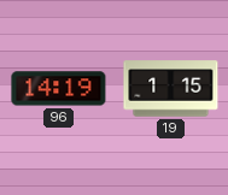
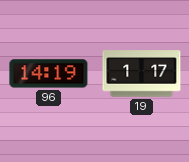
19: 1:15 -> 1:17 (142, 74)
